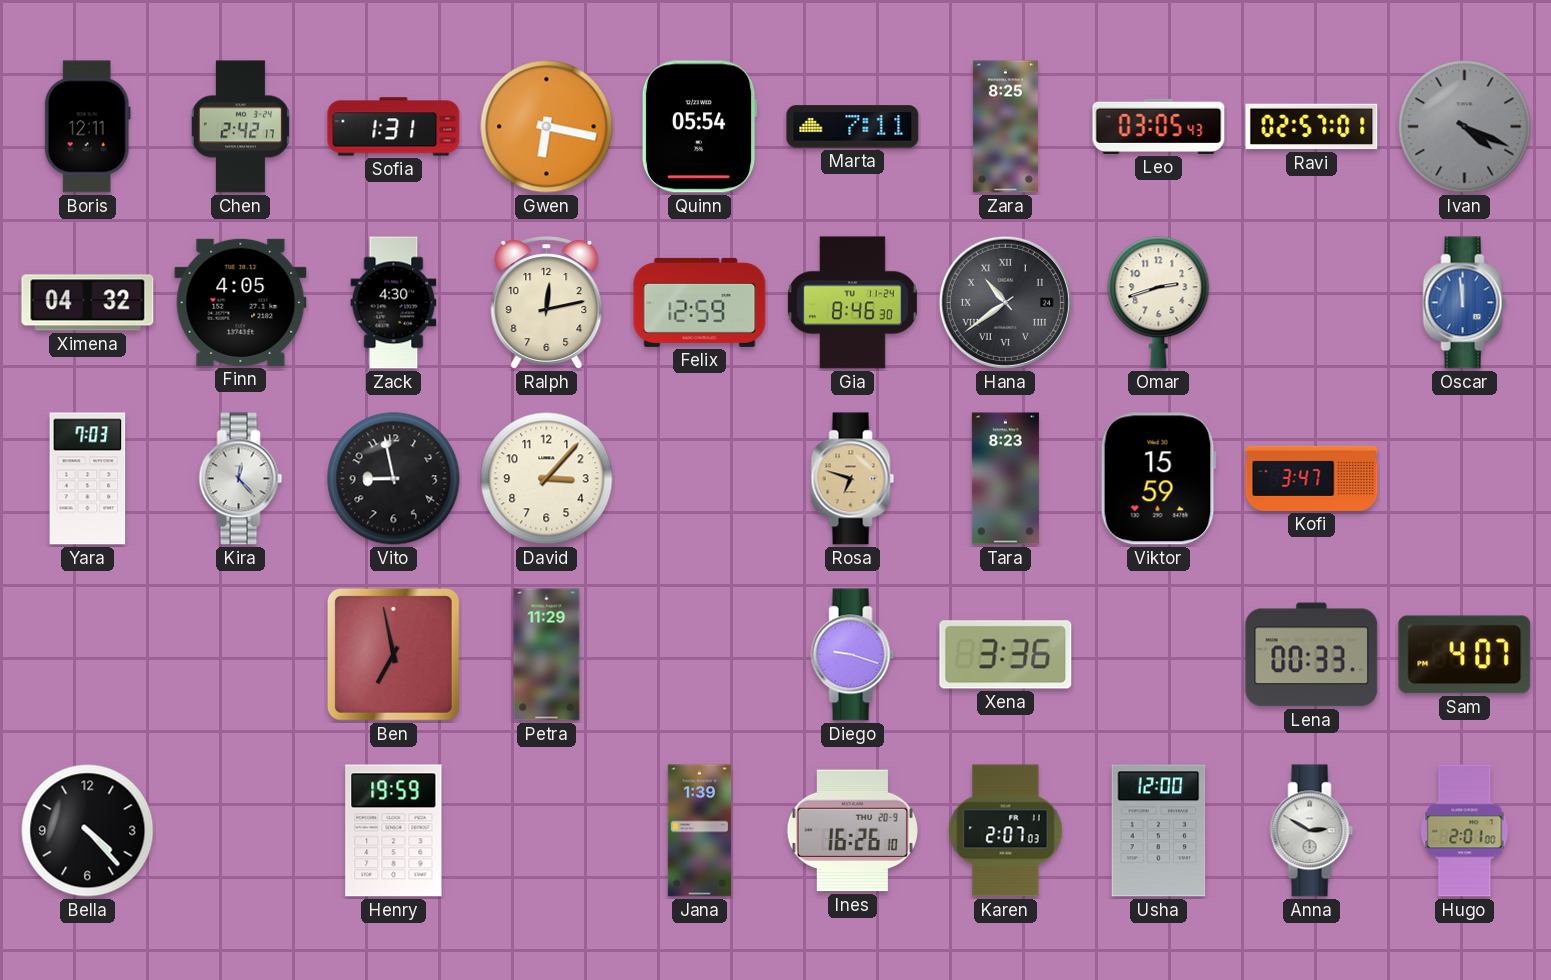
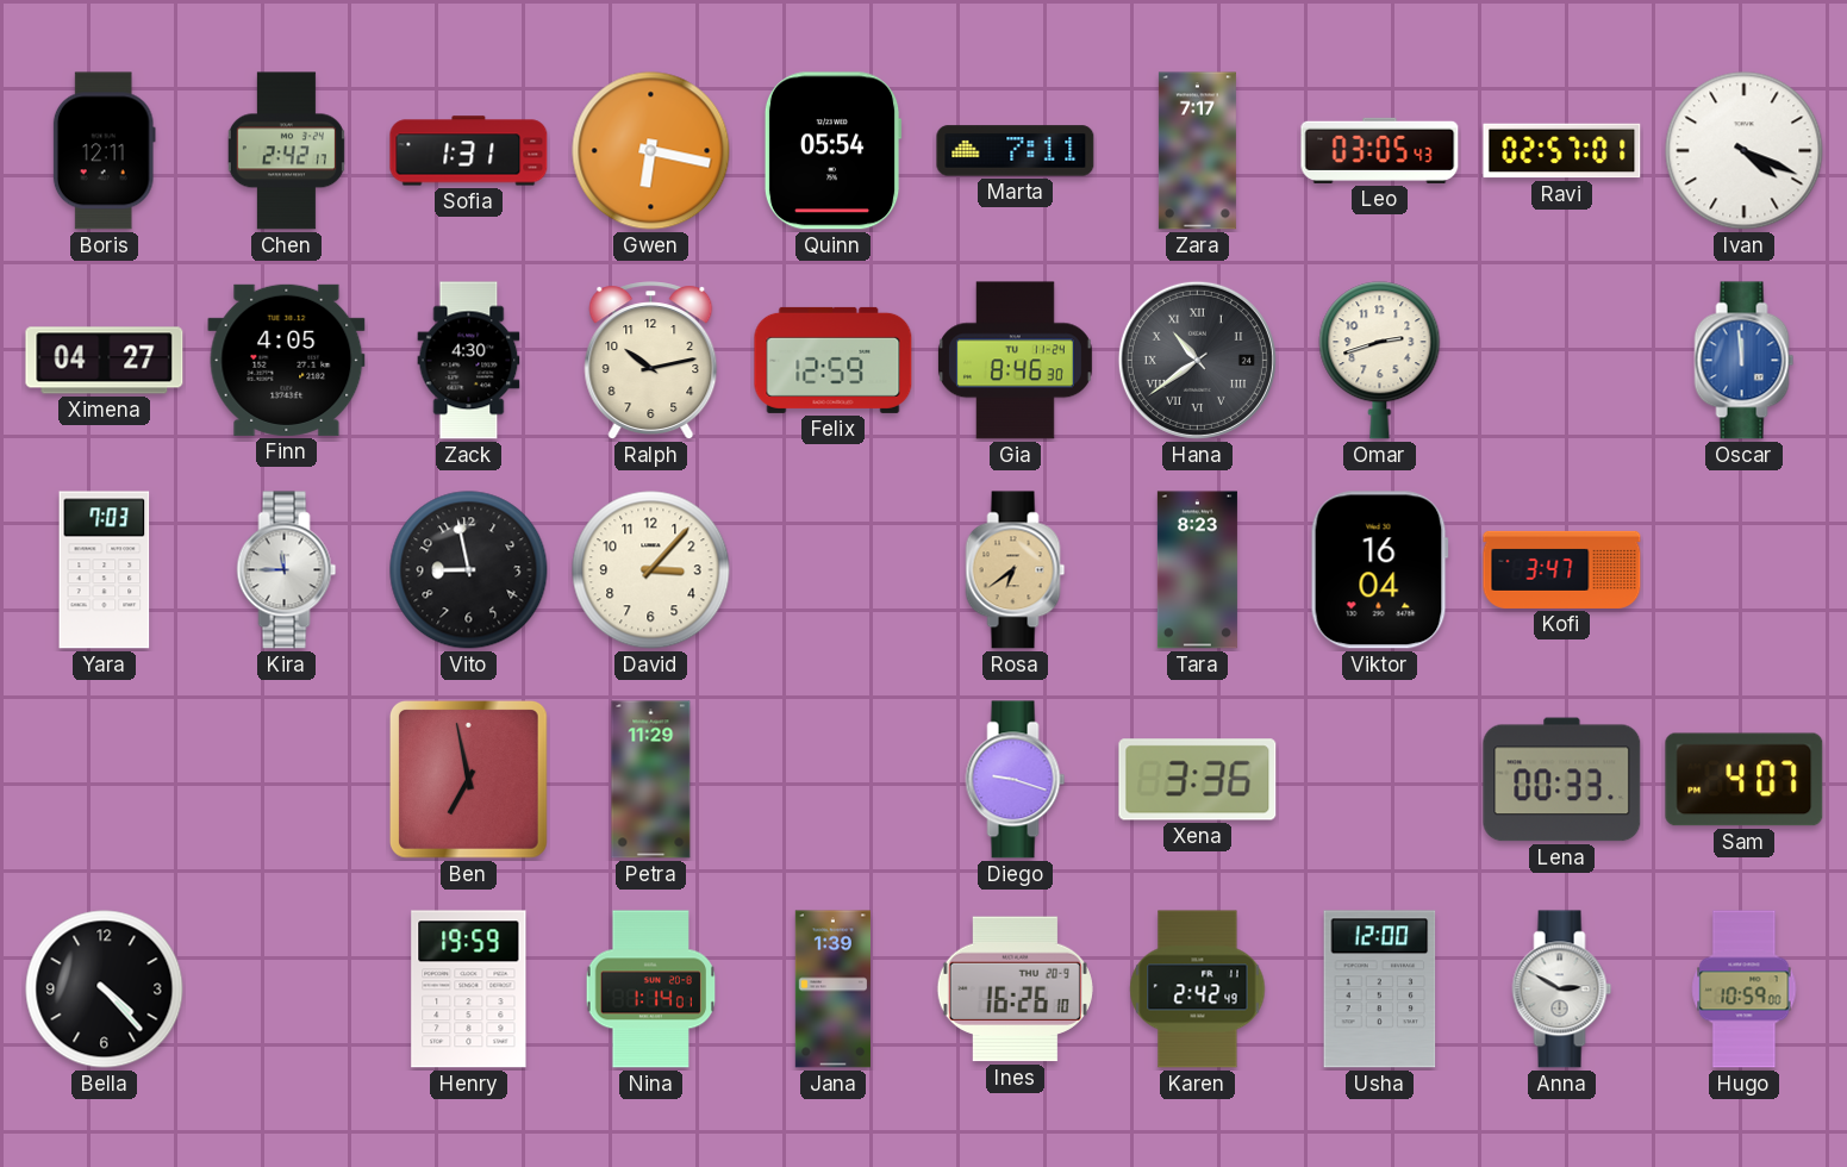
Zara: 8:25 -> 7:17 (1197, 151)
Ivan dial: grey -> white (1745, 151)
Ximena: 04:32 -> 04:27 (105, 361)
Ralph: 12:13 -> 10:13 (651, 361)
Kira: 12:23 -> 11:45 (287, 570)
Rosa: 6:48 -> 6:39 (1016, 570)
Viktor: 15:59 -> 16:04 (1379, 570)
Nina: none -> 1:14 (651, 990)
Karen: 2:07 -> 2:42 (1198, 990)
Hugo: 2:01 -> 10:59 (1745, 990)
